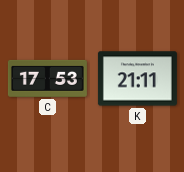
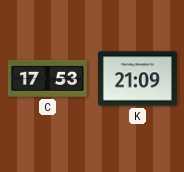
K: 21:11 -> 21:09 (137, 79)
